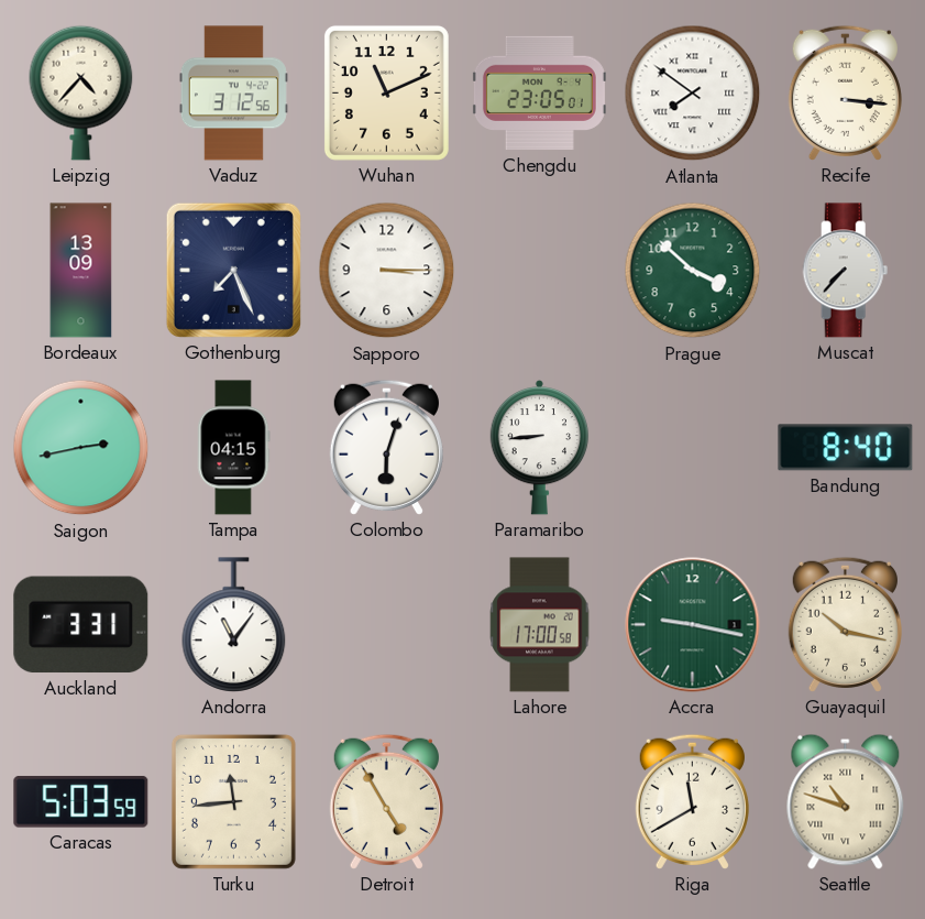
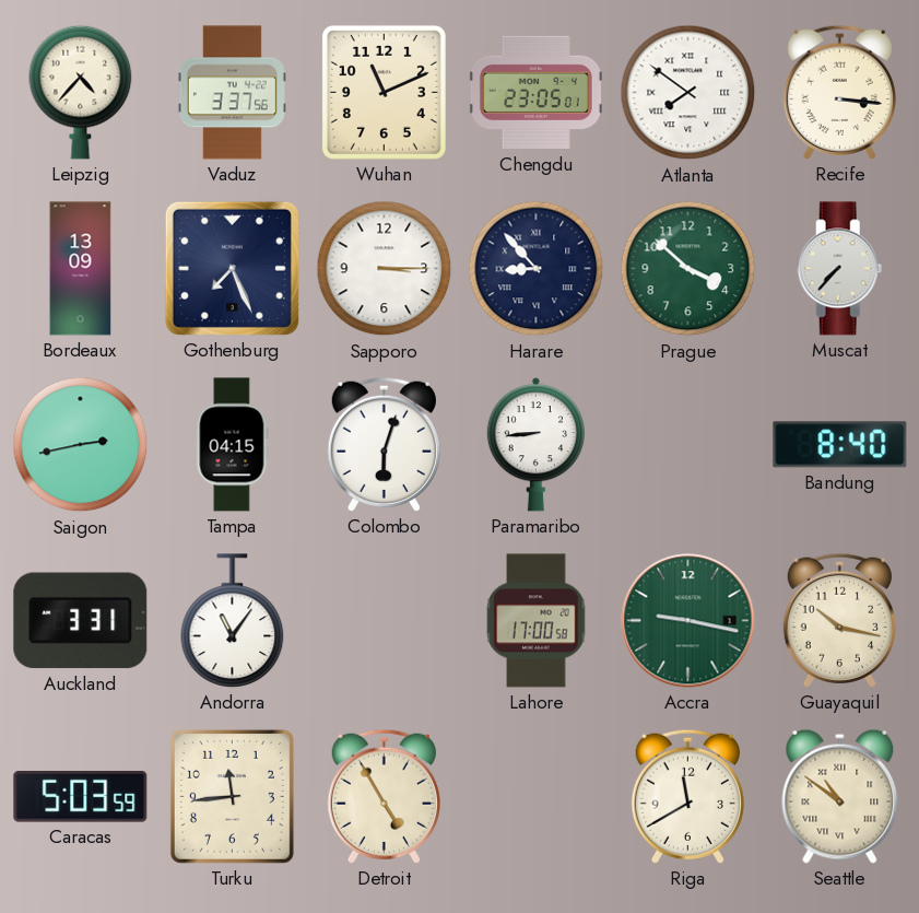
Vaduz: 3:12 -> 3:37 (232, 93)
Harare: none -> 8:53 (537, 269)
Seattle: 10:48 -> 10:51 (840, 796)
